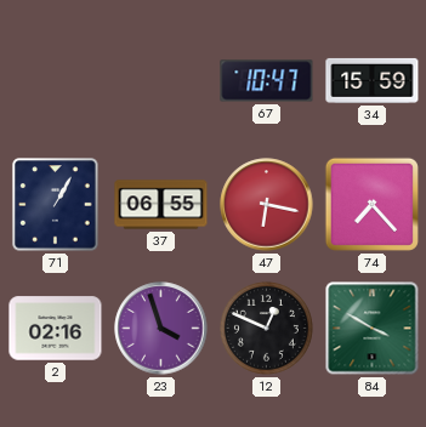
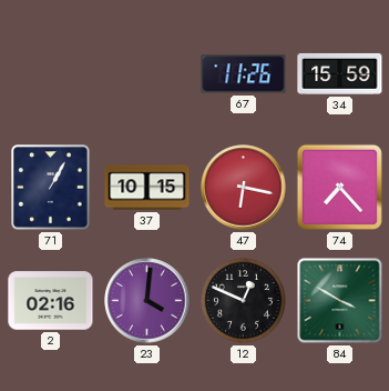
67: 10:47 -> 11:26 (244, 74)
37: 06:55 -> 10:15 (147, 188)
23: 3:57 -> 4:01 (147, 301)
